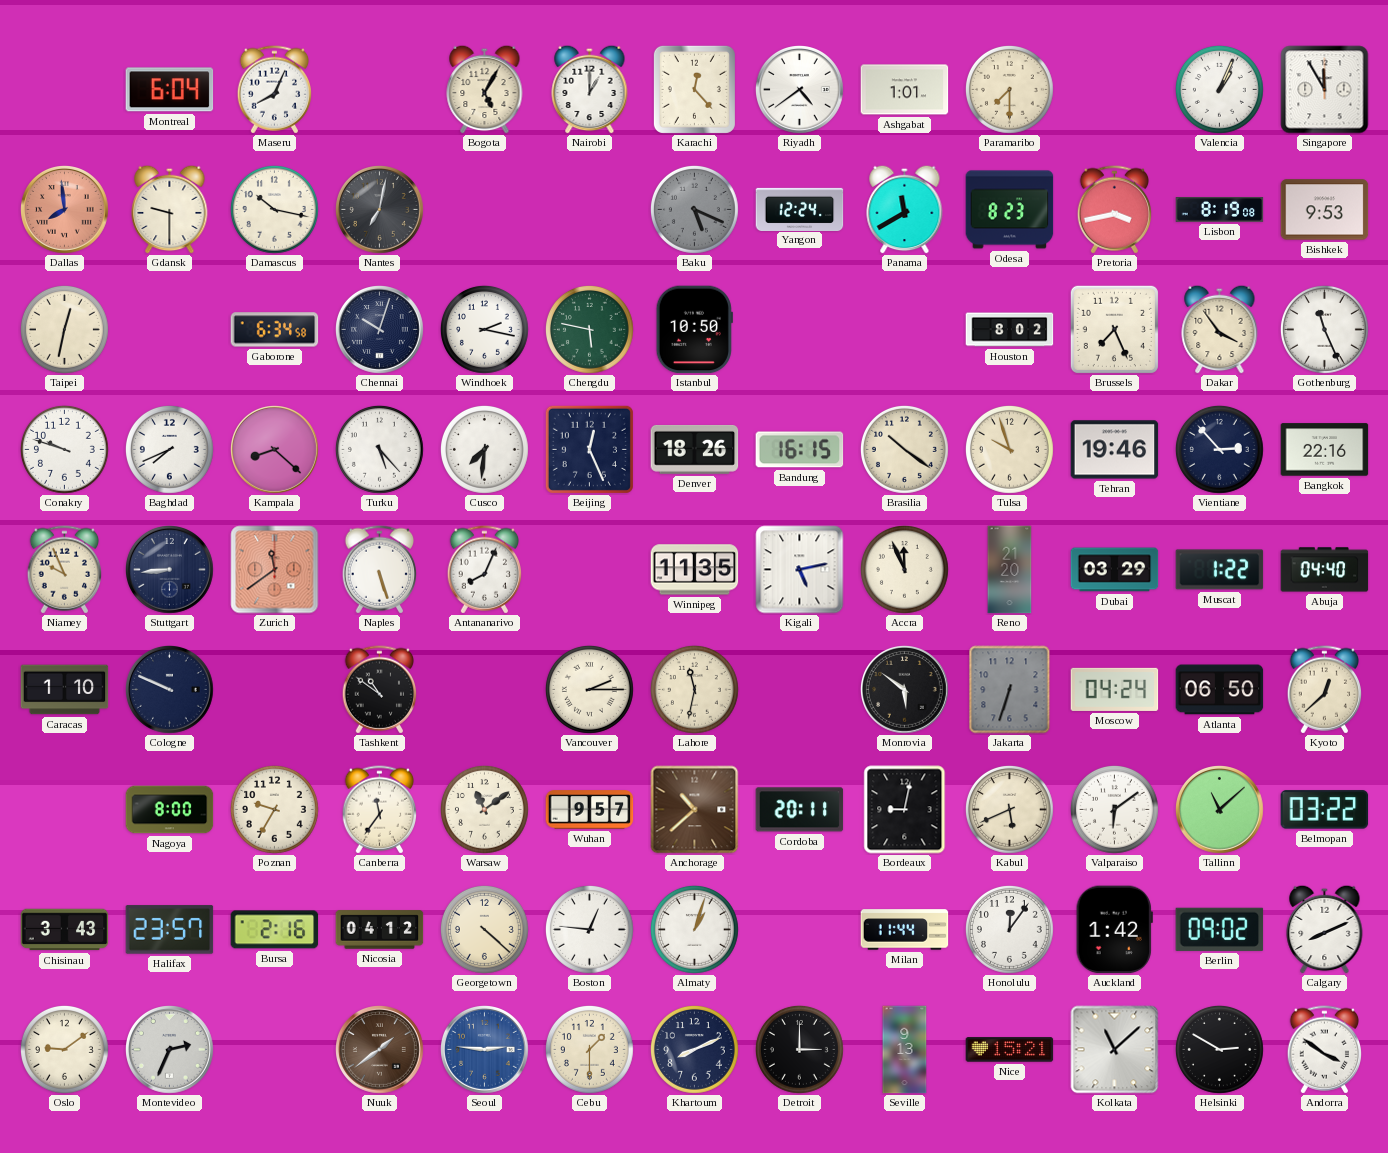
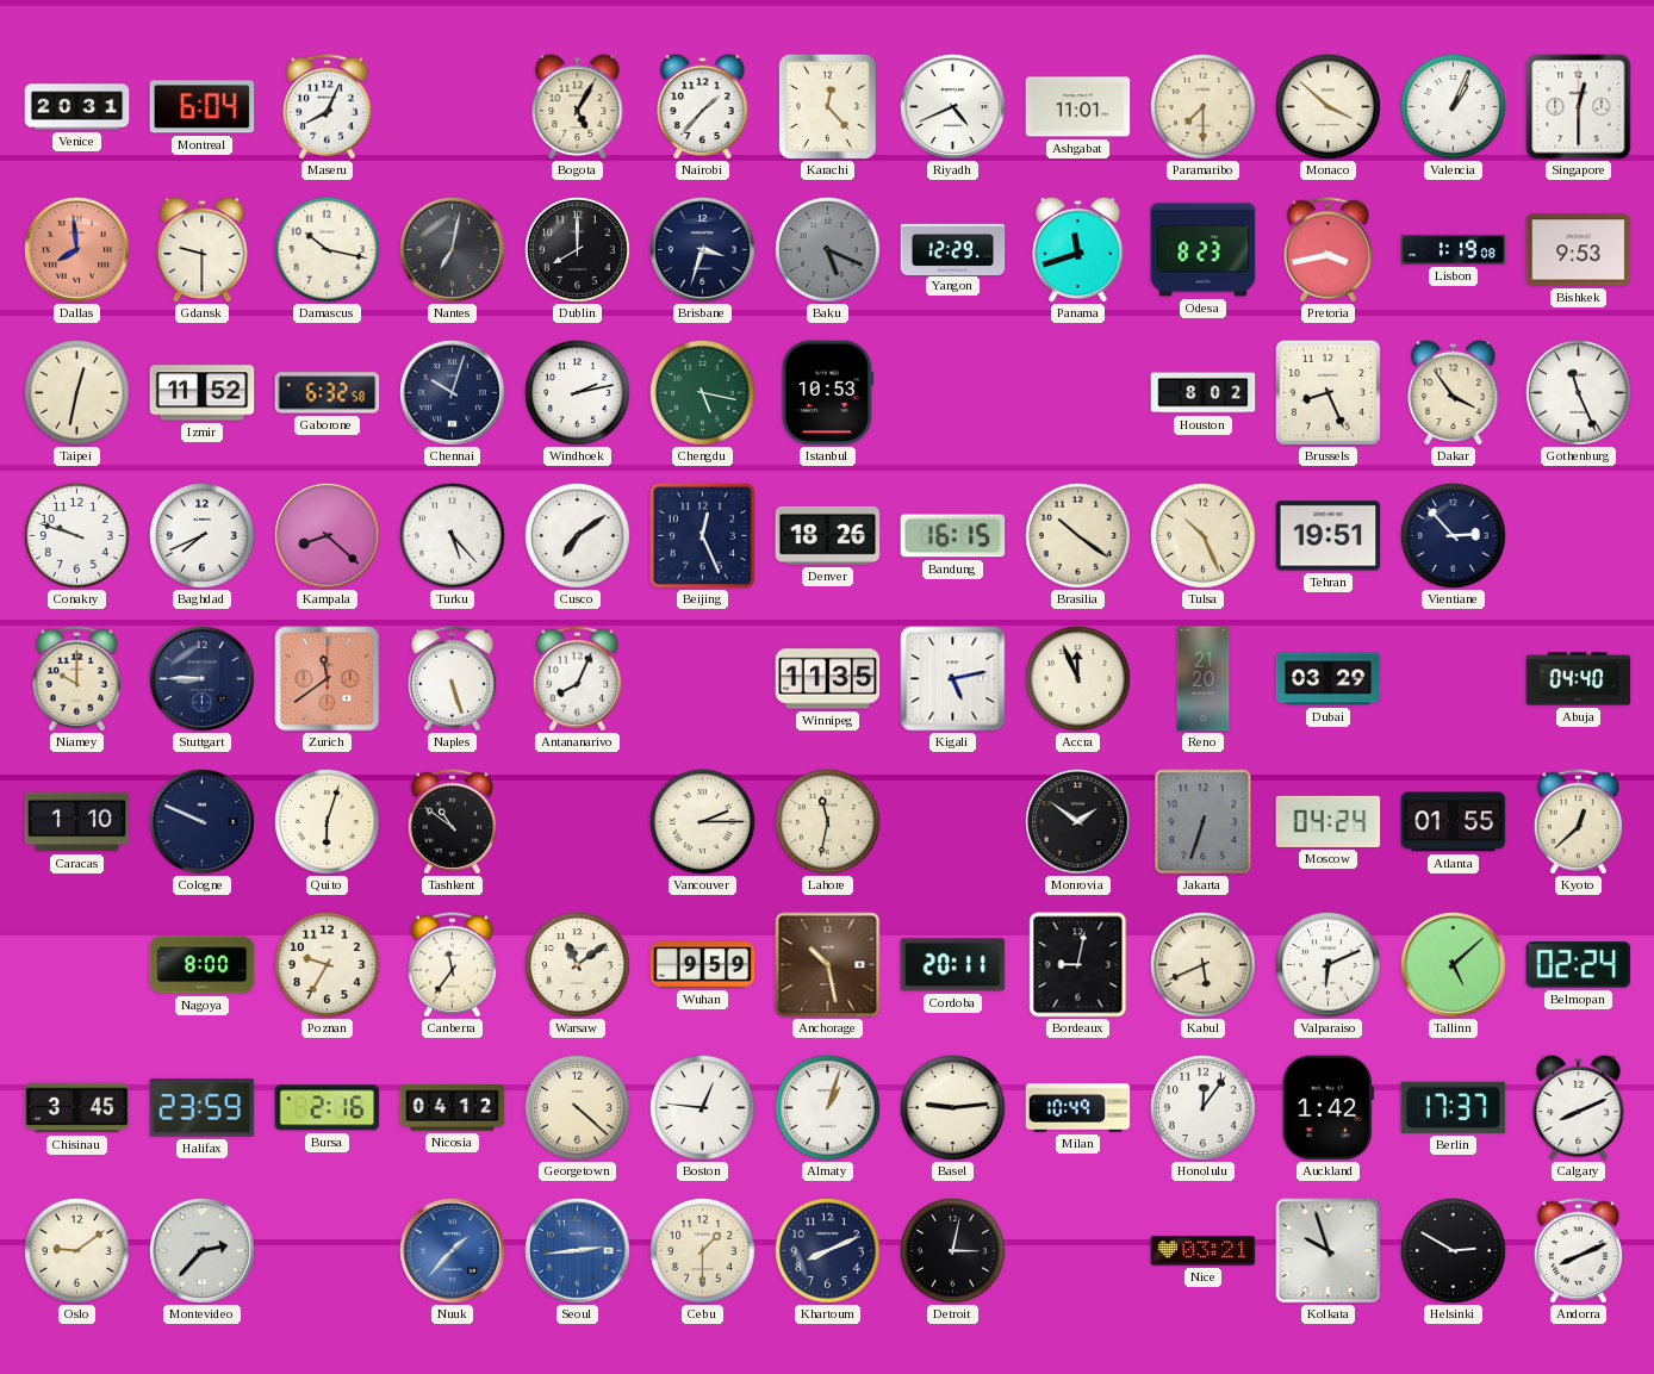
Venice: none -> 20:31 (77, 107)
Nairobi: 1:00 -> 1:37 (703, 106)
Riyadh: 4:39 -> 4:41 (953, 107)
Ashgabat: 1:01 -> 11:01 (1078, 107)
Monaco: none -> 3:52 (1327, 106)
Singapore: 11:55 -> 12:30 (1579, 107)
Dublin: none -> 8:00 (577, 249)
Brisbane: none -> 3:33 (703, 250)
Yangon: 12:24 -> 12:29 (953, 249)
Panama: 11:40 -> 11:42 (1078, 249)
Lisbon: 8:19 -> 1:19 (1454, 250)
Izmir: none -> 11:52 (203, 393)
Gaborone: 6:34 -> 6:32 (328, 393)
Windhoek: 2:17 -> 2:13 (577, 392)
Chengdu: 5:47 -> 5:17 (702, 392)
Istanbul: 10:50 -> 10:53 (827, 393)
Brussels: 7:26 -> 8:26 (1327, 392)
Cusco: 7:31 -> 7:09 (577, 535)
Tulsa: 9:57 -> 10:26 (1202, 535)
Tehran: 19:46 -> 19:51 (1329, 536)
Bangkok: 22:16 -> none (1325, 450)
Niamey: 9:56 -> 10:00 (76, 679)
Stuttgart: 8:44 -> 8:45 (203, 679)
Muscat: 1:22 -> none (1220, 570)
Quito: none -> 6:03 (327, 821)
Monrovia: 5:51 -> 1:51 (1078, 822)
Atlanta: 06:50 -> 01:55 (1454, 822)
Wuhan: 9:57 -> 9:59 (703, 965)
Anchorage: 10:38 -> 10:28 (828, 965)
Valparaiso: 6:09 -> 6:11 (1327, 964)
Tallinn: 11:08 -> 5:08 (1454, 965)
Belmopan: 03:22 -> 02:24 (1579, 965)
Chisinau: 3:43 -> 3:45 (77, 1108)
Halifax: 23:57 -> 23:59 (203, 1108)
Basel: none -> 9:14 (952, 1107)
Milan: 11:44 -> 10:49 (1078, 1108)
Berlin: 09:02 -> 17:37 (1454, 1107)
Montevideo: 2:34 -> 2:37 (203, 1251)
Nuuk: 1:39 -> 1:37 (453, 1251)
Nuuk dial: brown -> blue (453, 1251)
Seoul: 2:46 -> 2:44 (578, 1251)
Detroit: 3:00 -> 3:02 (952, 1250)
Seville: 9:13 -> none (905, 1050)
Nice: 15:21 -> 03:21 (1204, 1251)
Kolkata: 11:08 -> 9:57 (1329, 1251)
Andorra: 3:51 -> 8:11 (1578, 1251)
